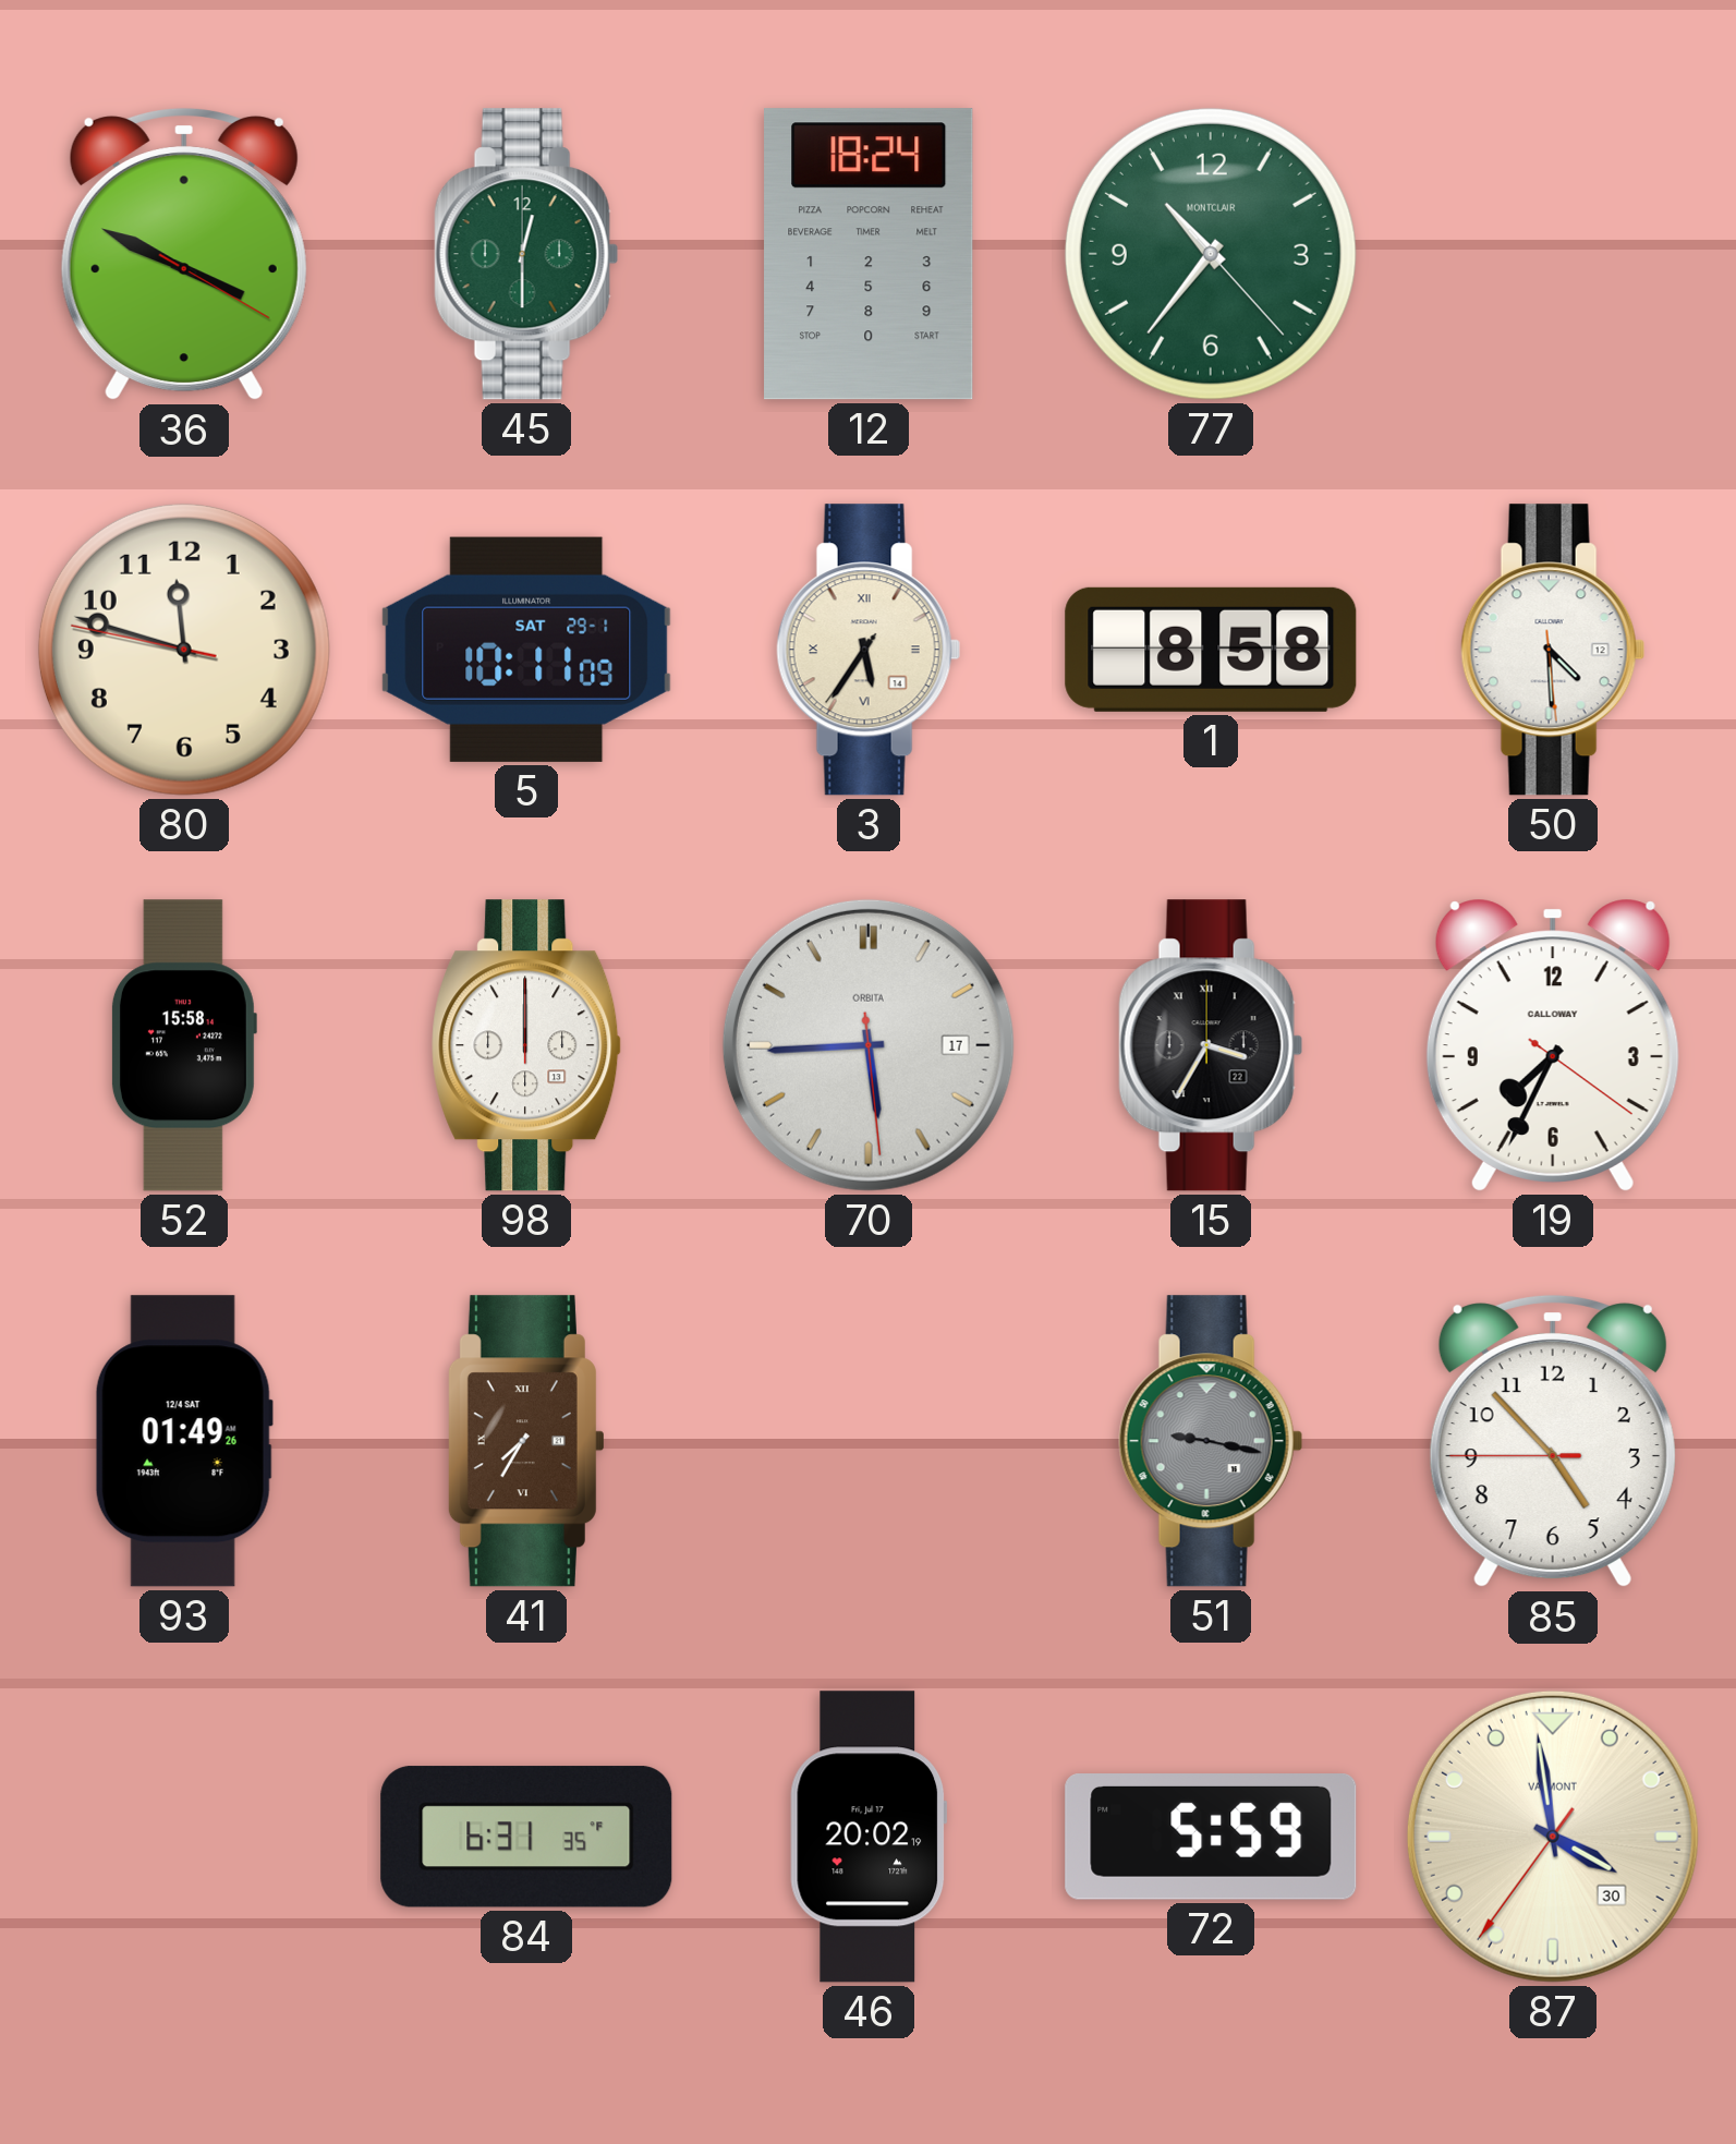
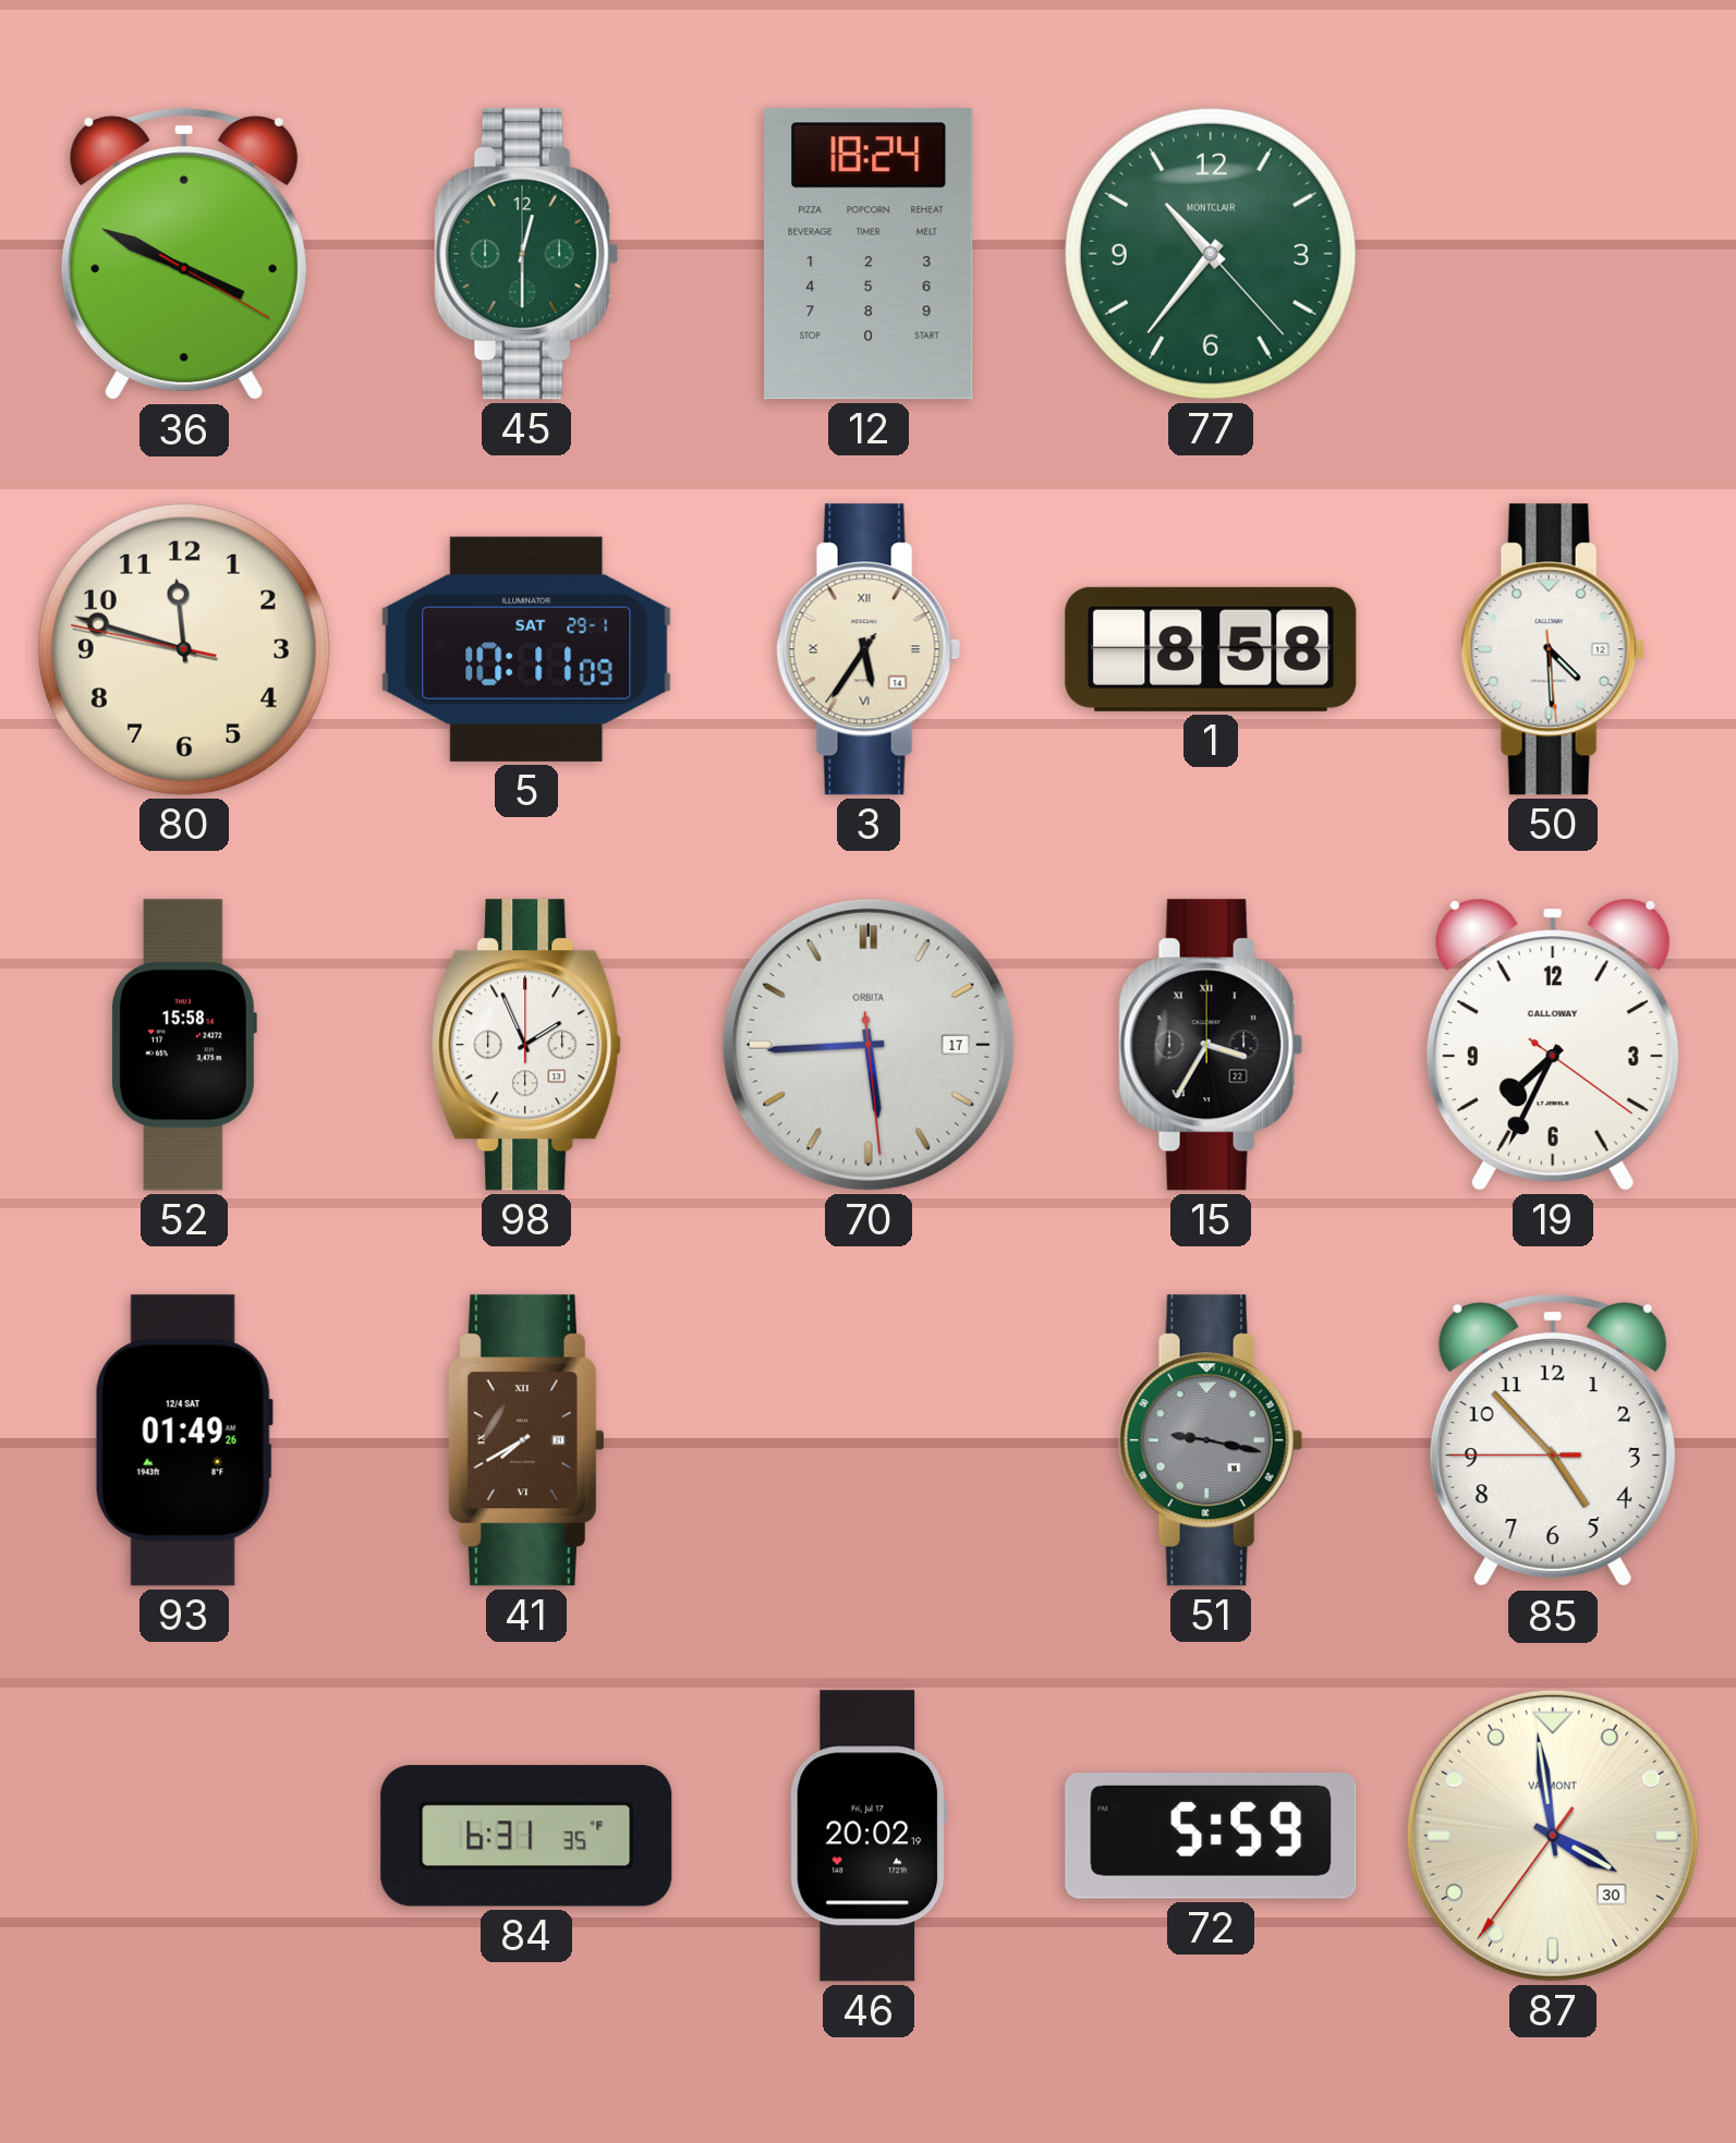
98: 12:00 -> 1:56 (526, 1045)
41: 7:35 -> 7:40 (526, 1440)
